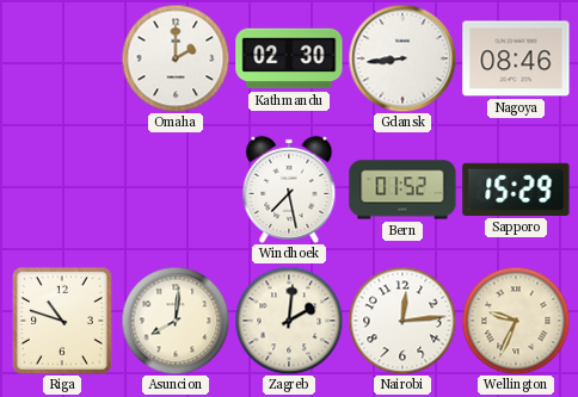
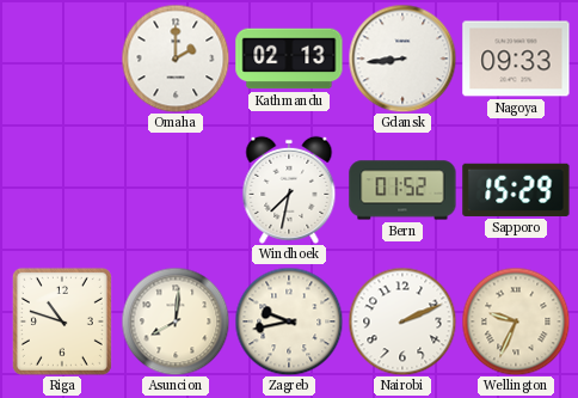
Kathmandu: 02:30 -> 02:13 (289, 59)
Nagoya: 08:46 -> 09:33 (516, 59)
Windhoek: 7:28 -> 7:32 (289, 190)
Zagreb: 2:01 -> 9:43 (289, 322)
Nairobi: 12:14 -> 2:11 (402, 322)
